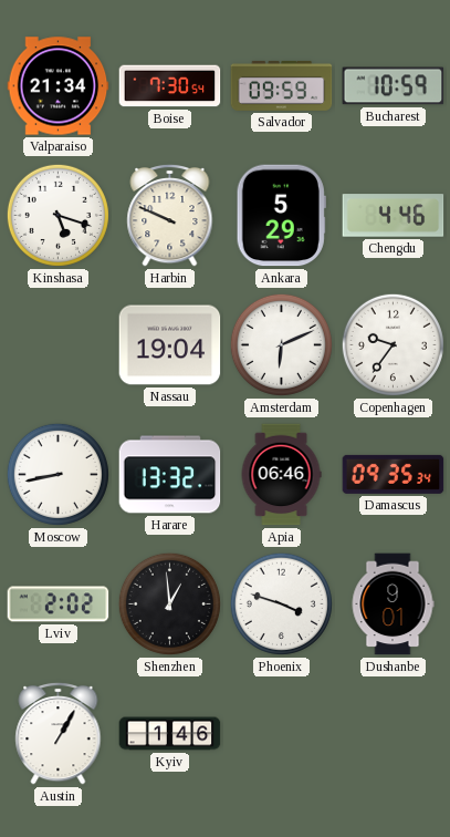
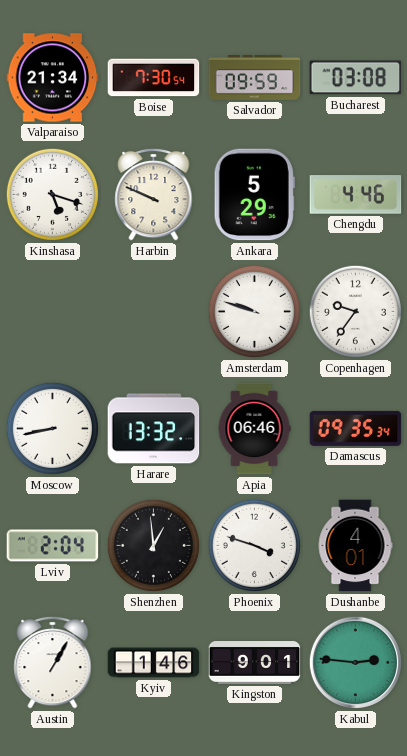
Bucharest: 10:59 -> 03:08 (356, 78)
Nassau: 19:04 -> none (170, 345)
Amsterdam: 6:11 -> 9:48 (254, 311)
Lviv: 2:02 -> 2:04 (53, 546)
Dushanbe: 9:01 -> 4:01 (355, 546)
Kingston: none -> 9:01 (255, 663)
Kabul: none -> 2:46 (355, 662)
